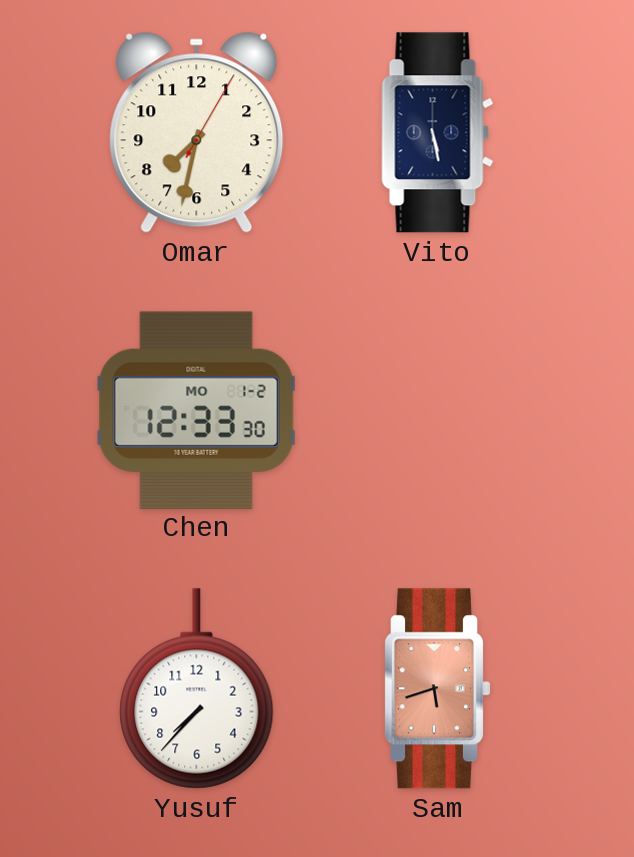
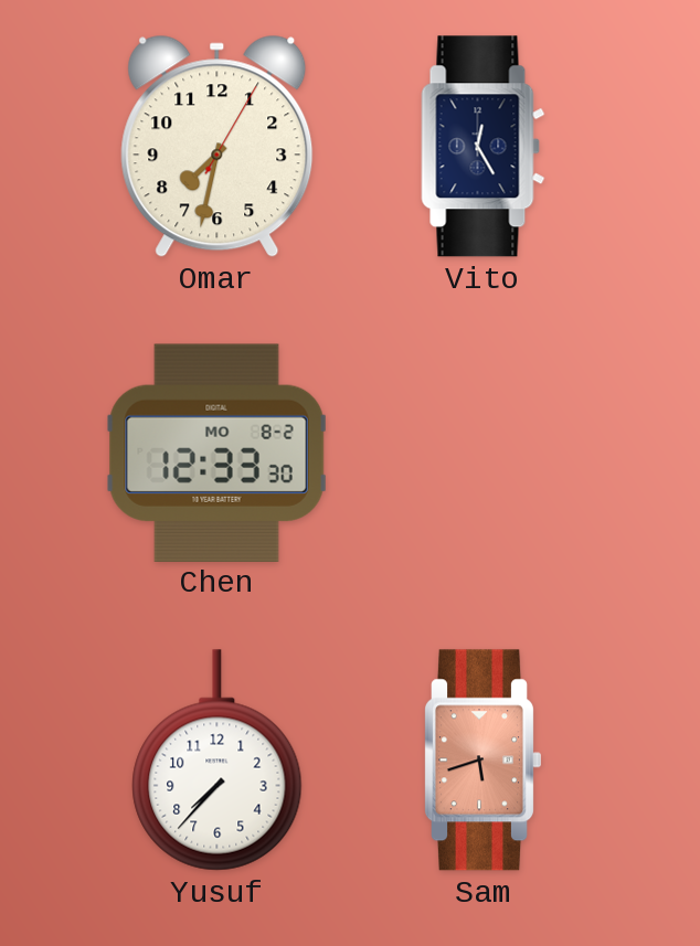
Vito: 5:28 -> 12:25 (484, 147)
Chen date: MO 1-2 -> MO 8-2 (216, 453)
